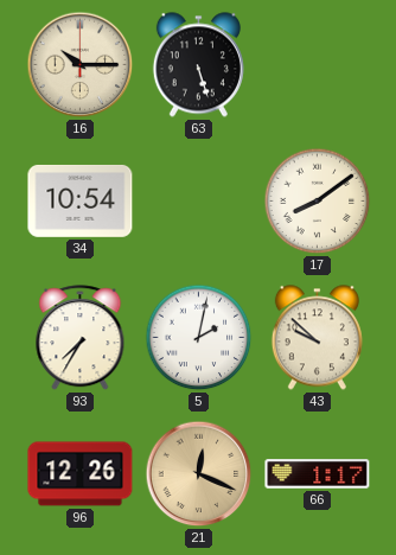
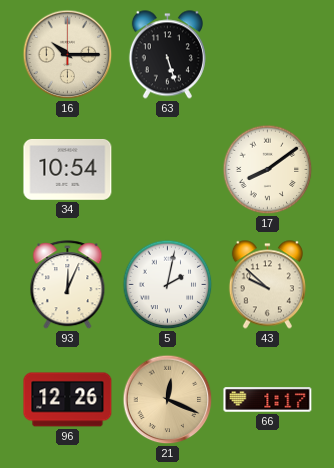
93: 7:35 -> 12:04 (68, 285)
